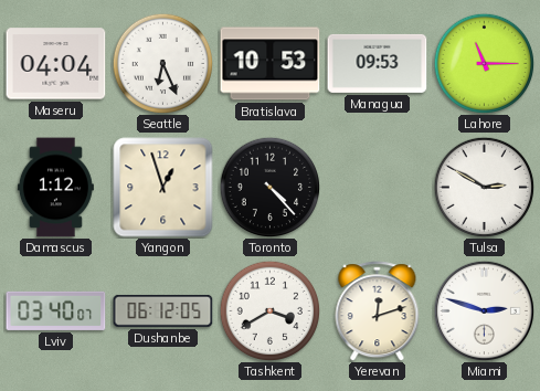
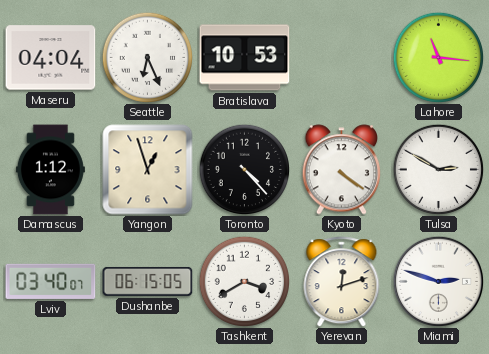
Managua: 09:53 -> none (378, 63)
Lahore: 11:15 -> 11:16 (438, 57)
Kyoto: none -> 4:21 (342, 170)
Dushanbe: 06:12 -> 06:15 (148, 281)
